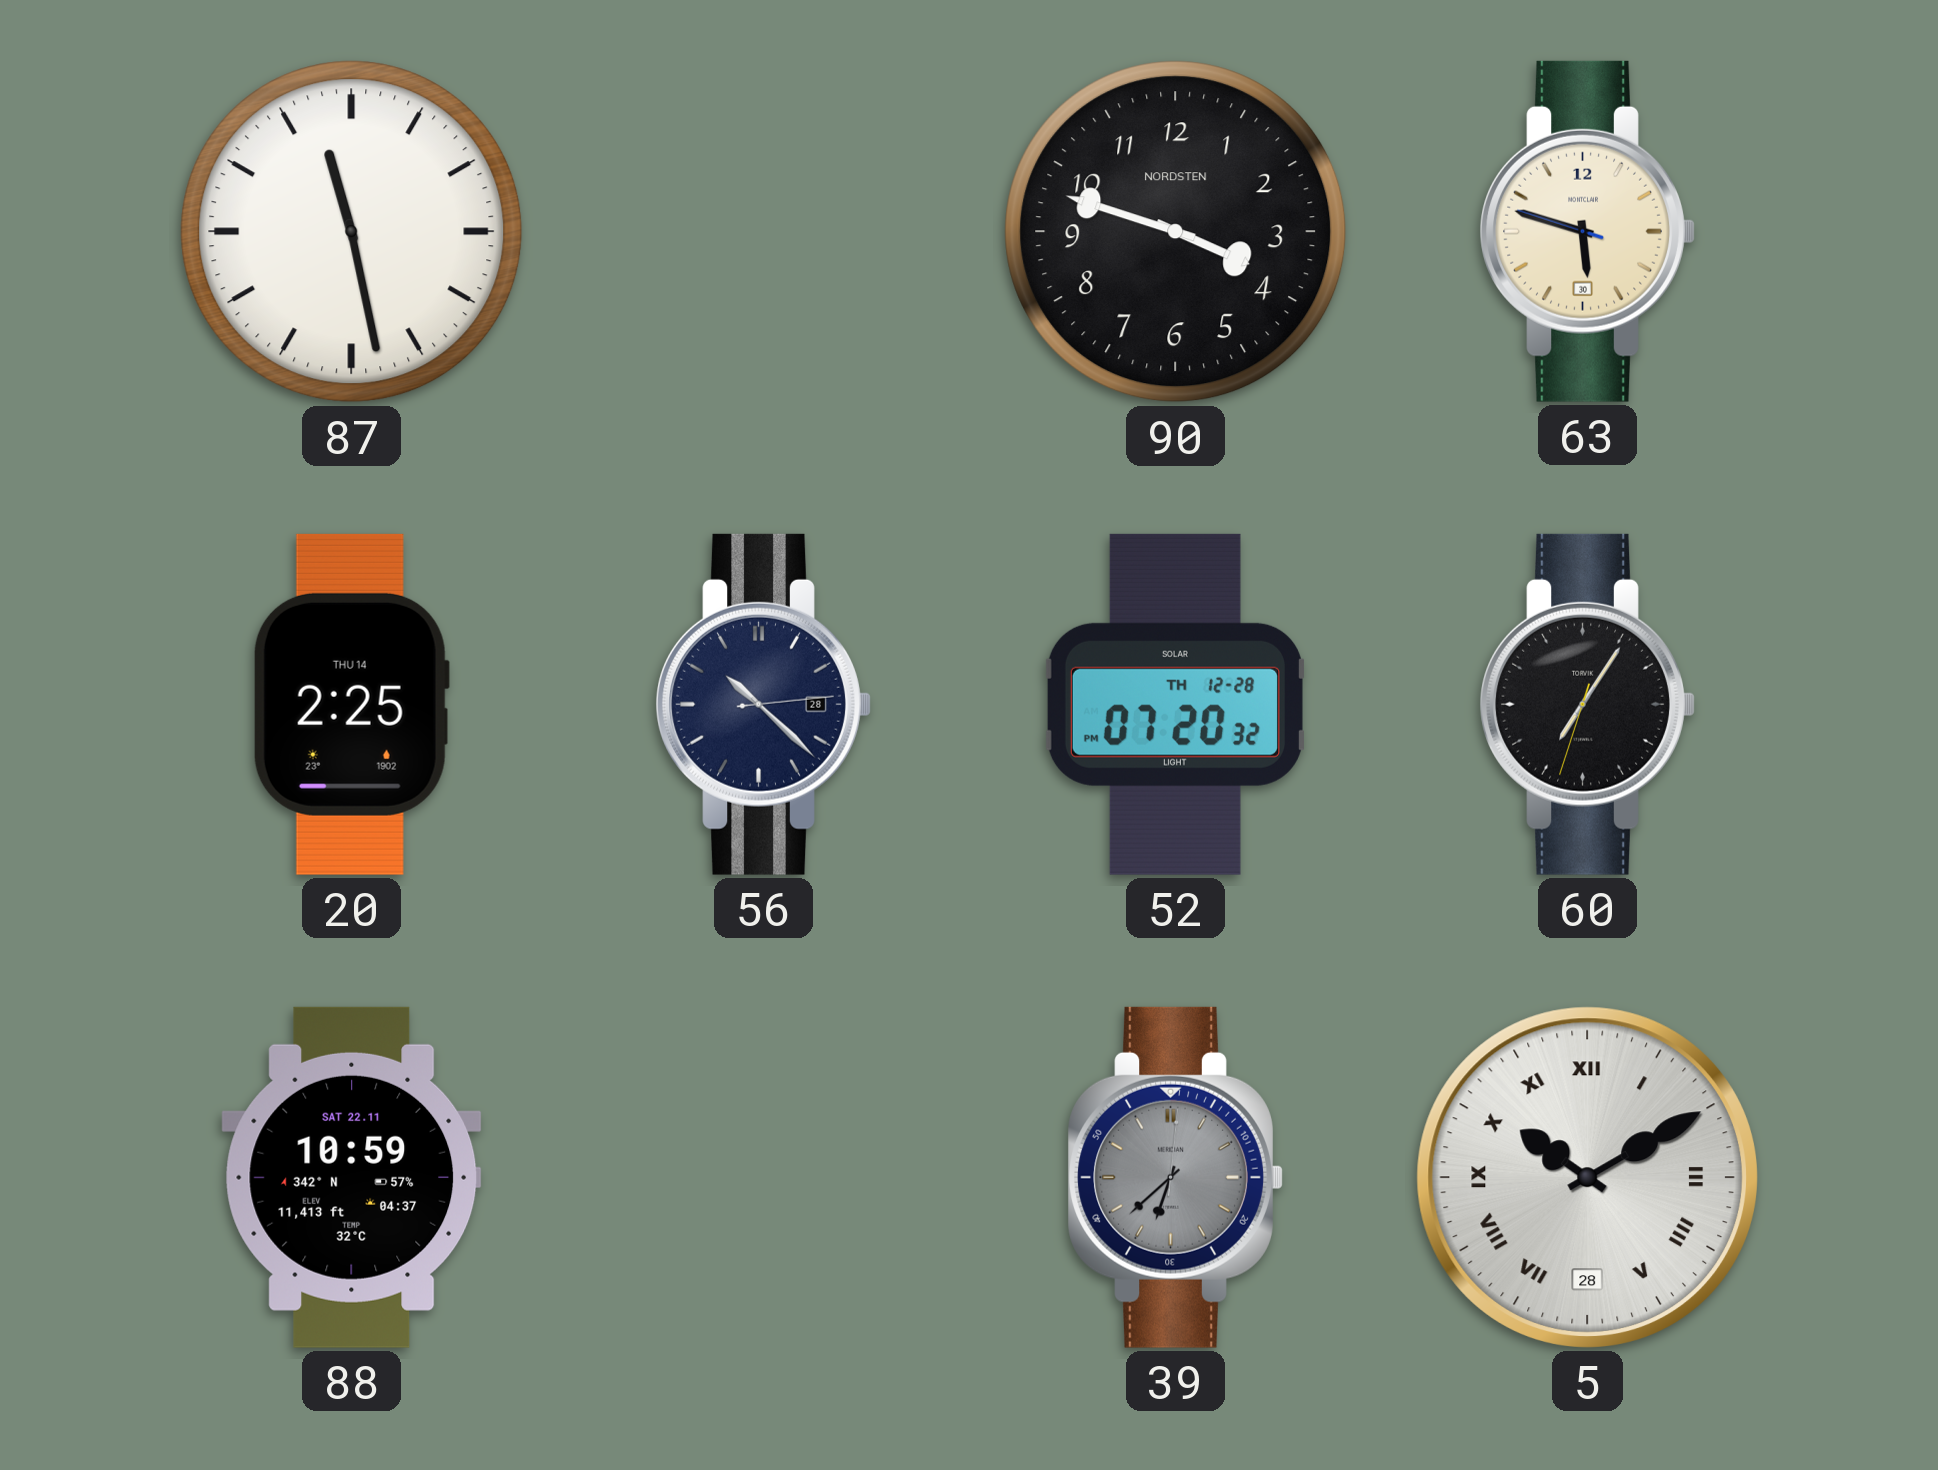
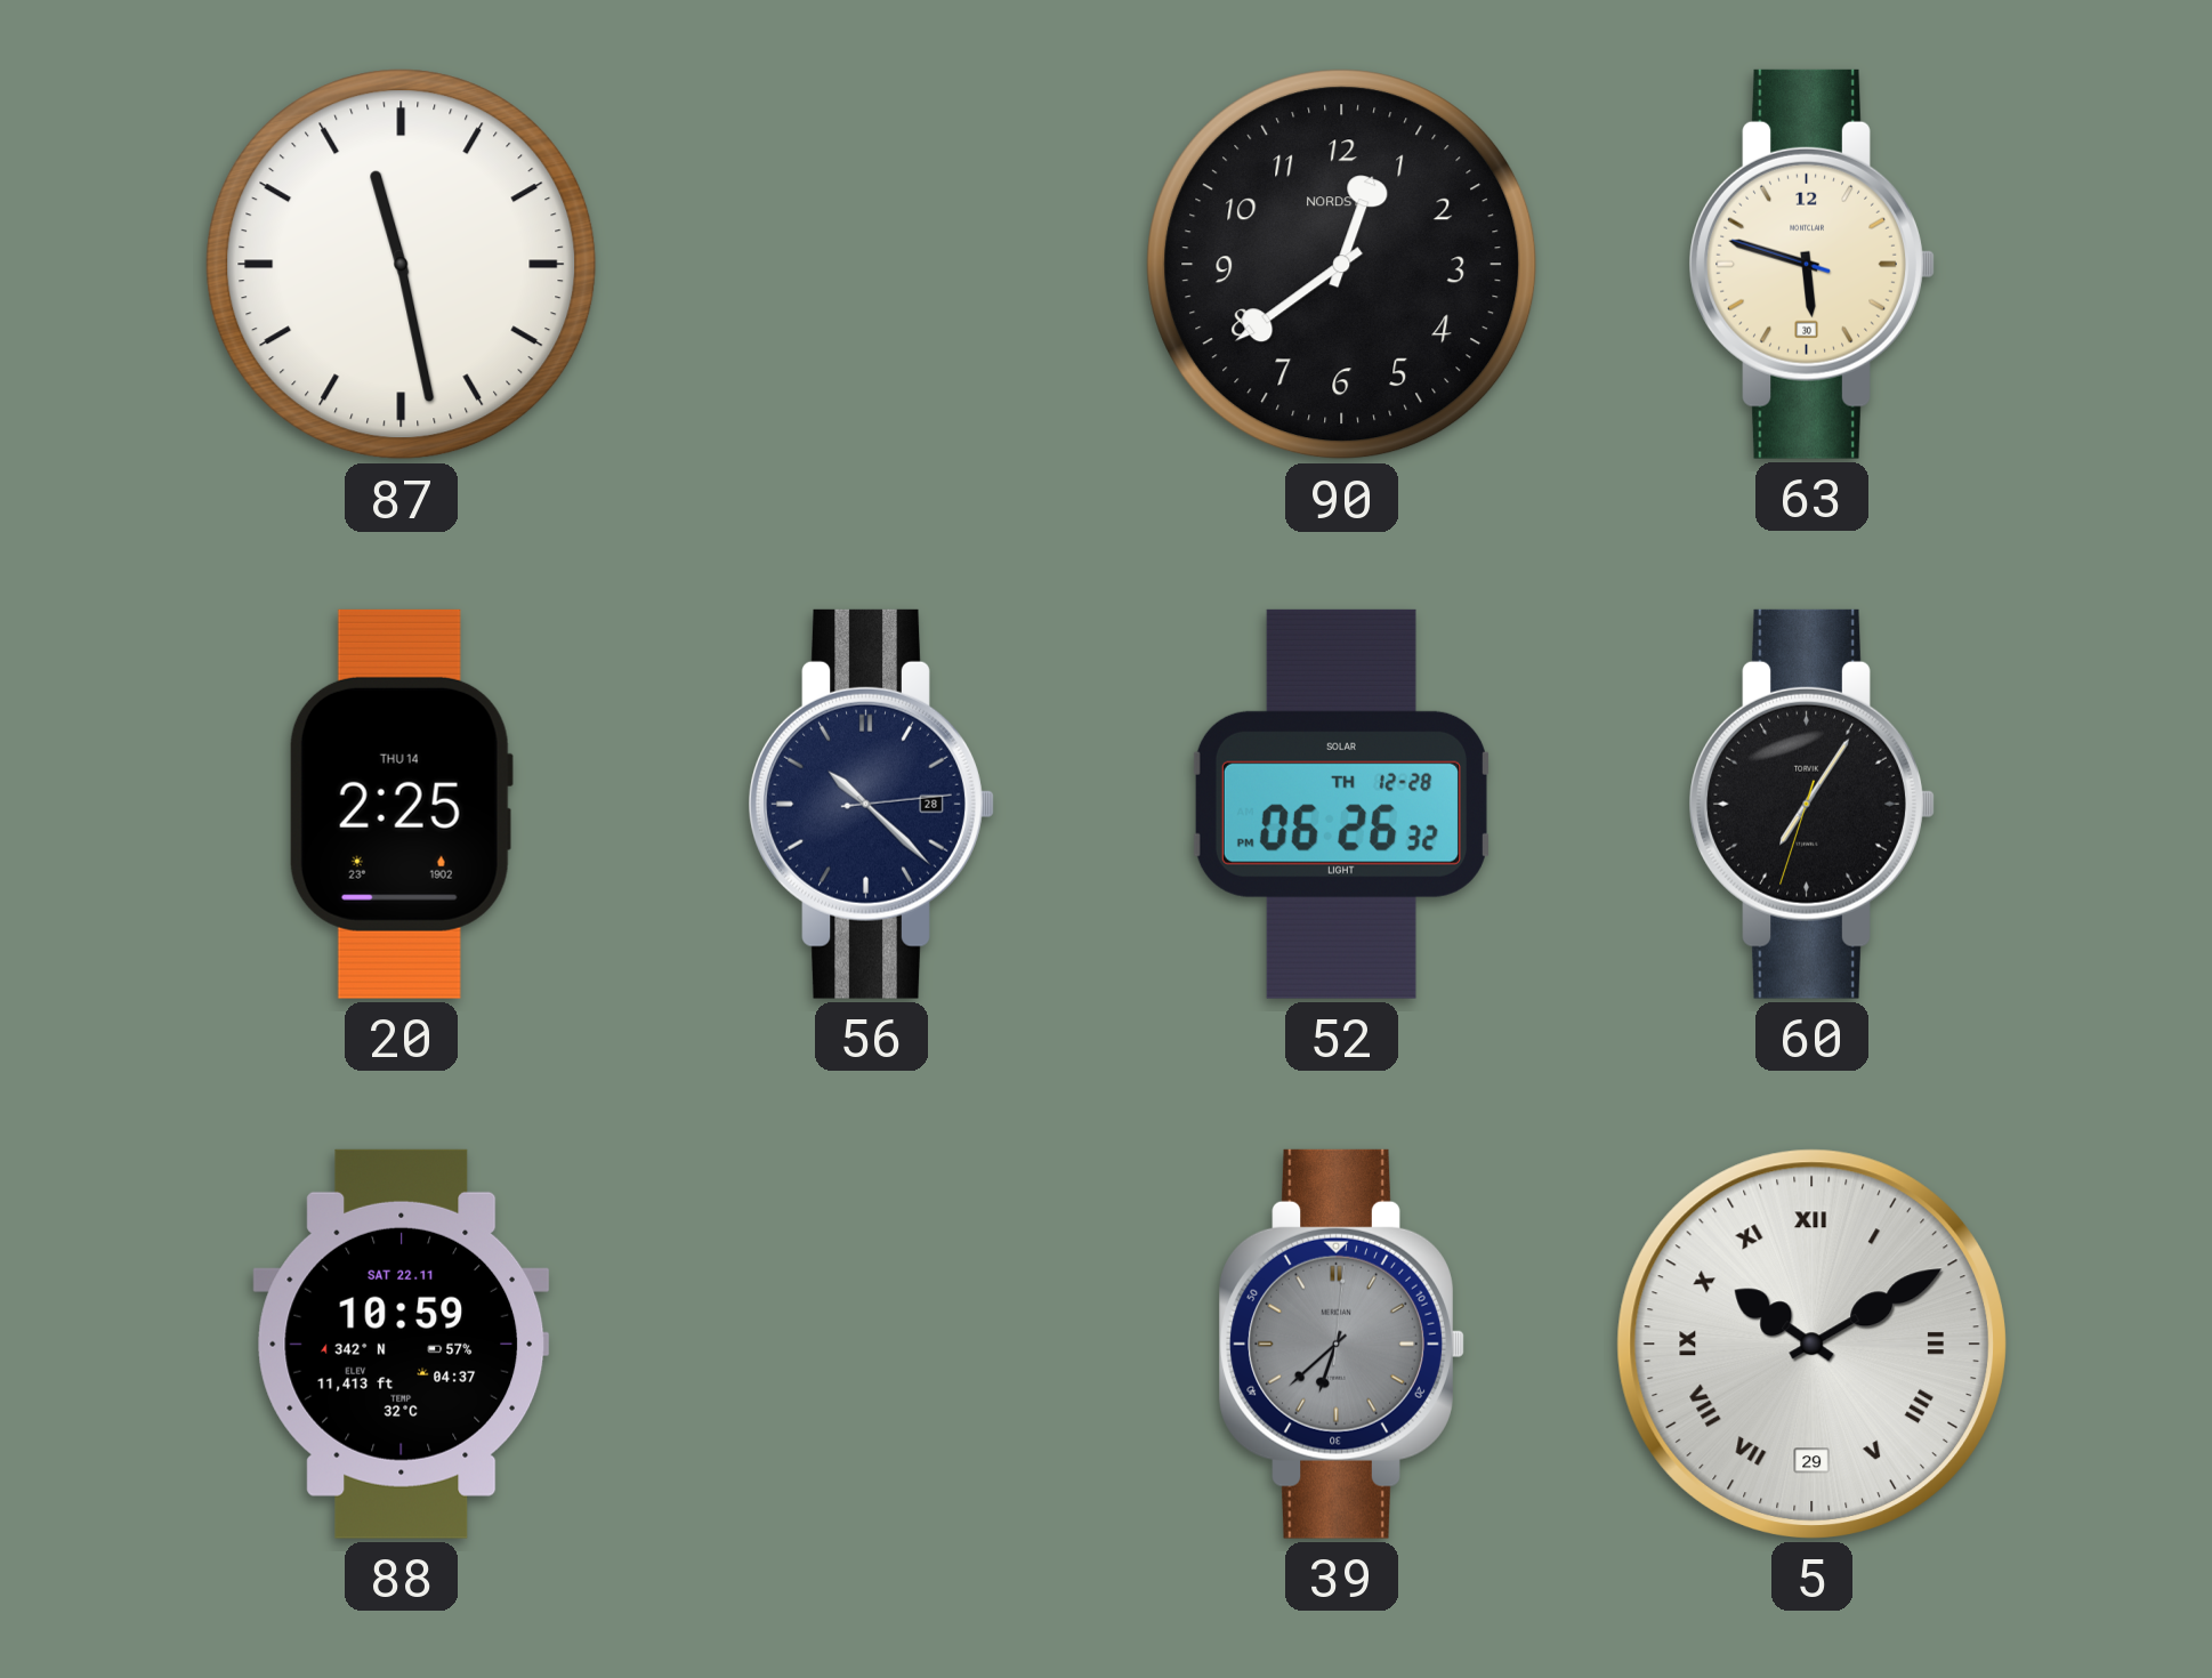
90: 3:48 -> 12:39 (1342, 265)
52: 07:20 -> 06:26 (1341, 804)
5 date: 28 -> 29 (1811, 1344)
